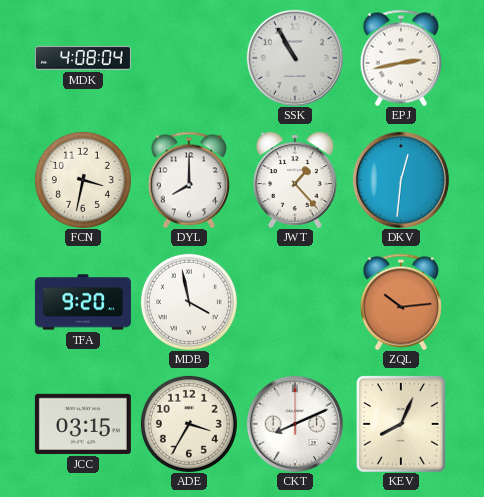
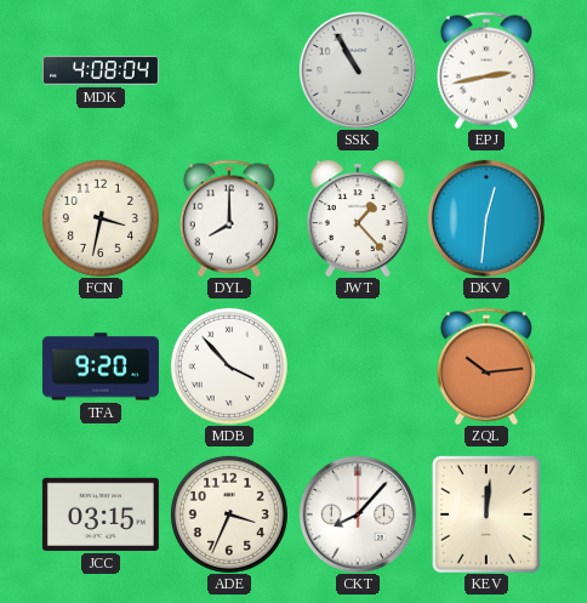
MDB: 3:58 -> 3:53 (229, 366)
ADE: 3:35 -> 3:34 (229, 514)
CKT: 8:11 -> 8:07 (358, 514)
KEV: 8:04 -> 12:01 (488, 514)
